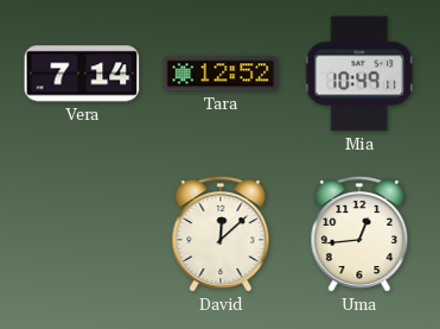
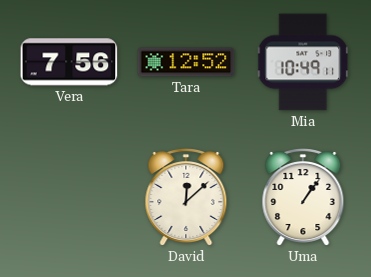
Vera: 7:14 -> 7:56 (69, 62)
Uma: 12:44 -> 1:06 (303, 198)
